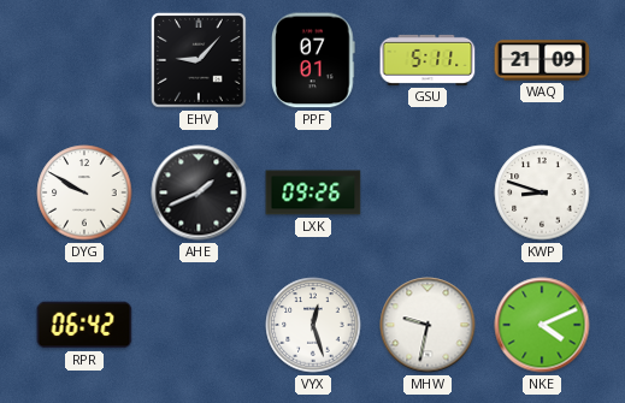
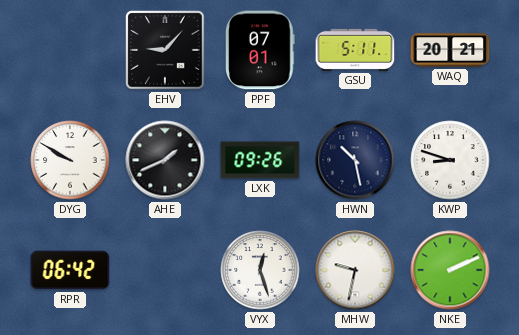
WAQ: 21:09 -> 20:21 (450, 50)
HWN: none -> 10:28 (355, 160)
NKE: 4:11 -> 2:11 (450, 270)
